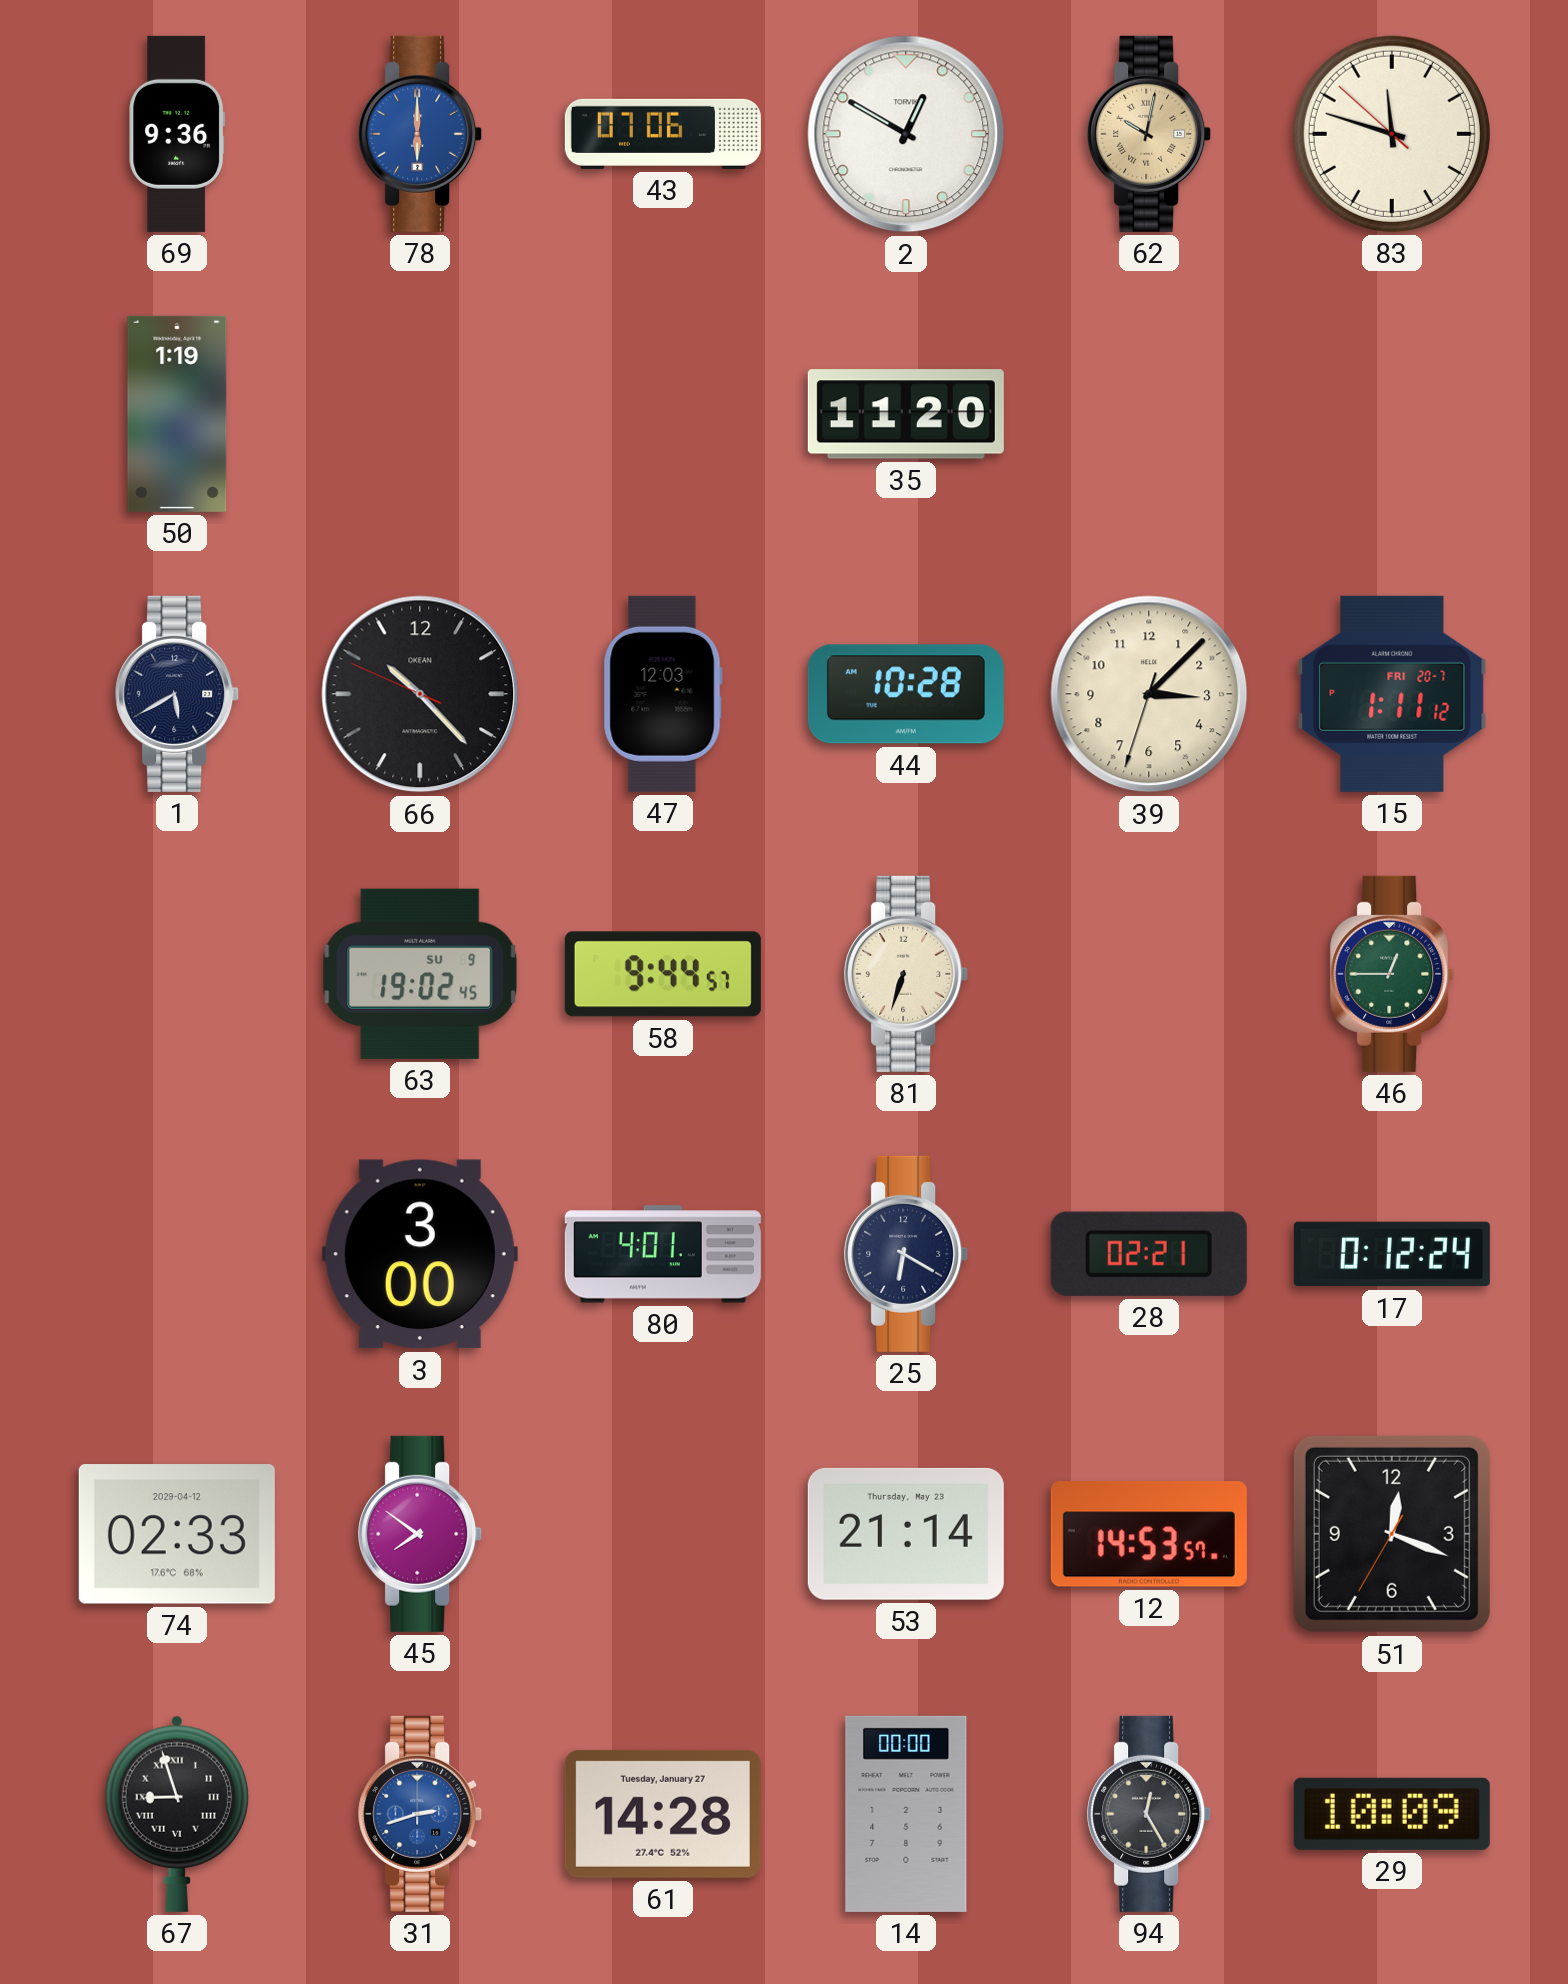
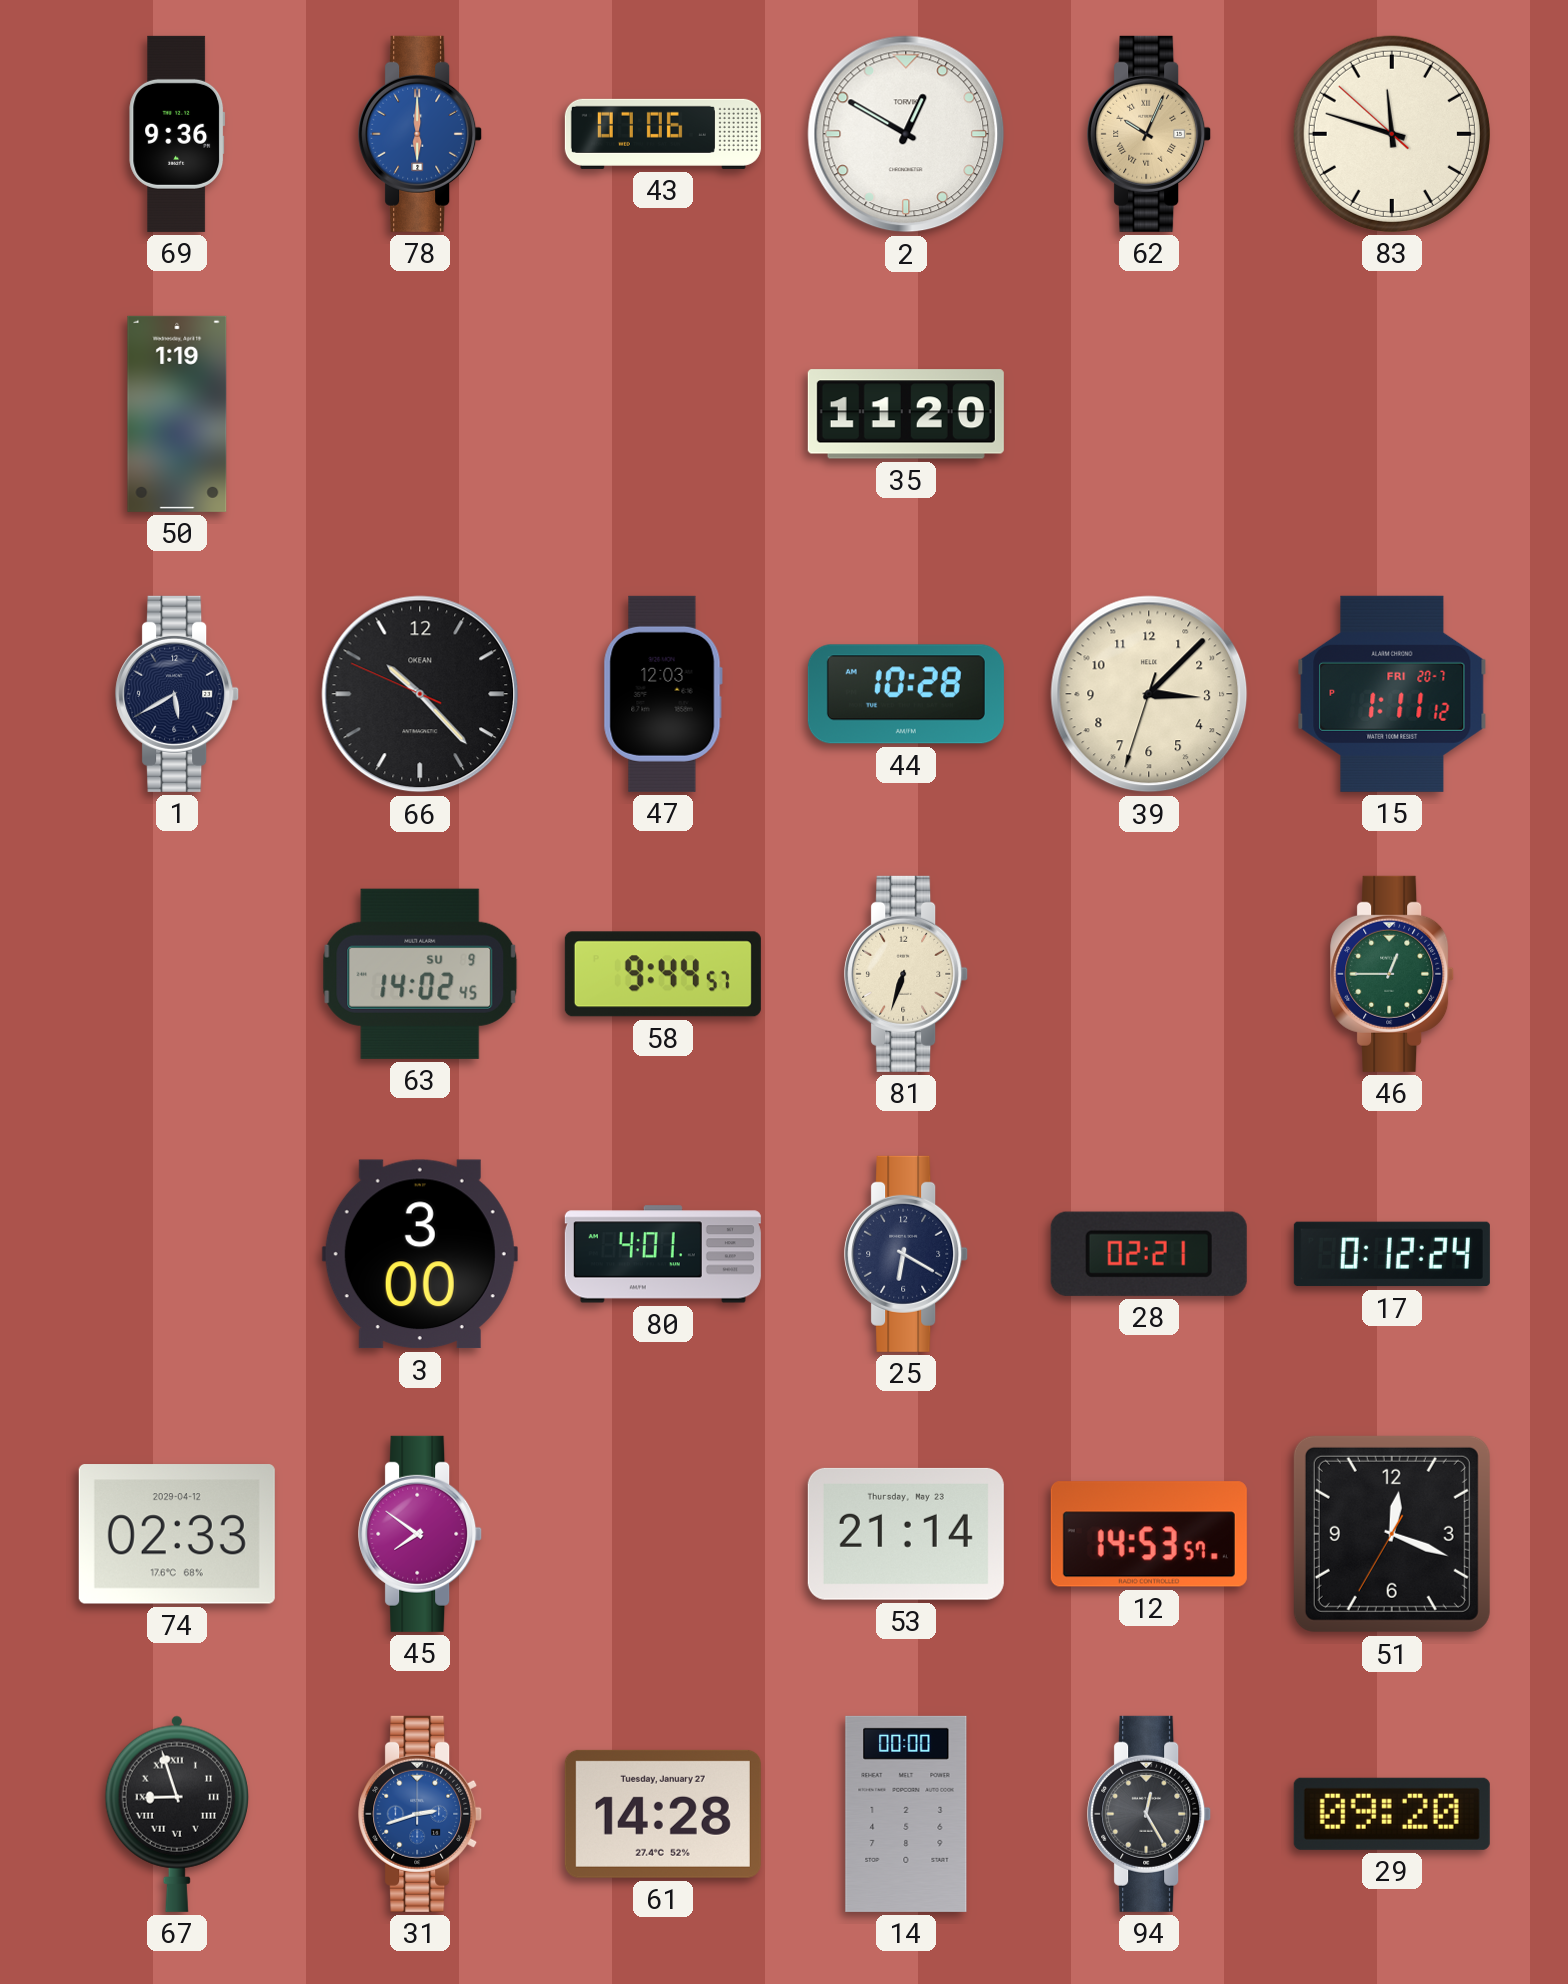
62: 10:02 -> 10:04 (1150, 134)
63: 19:02 -> 14:02 (420, 974)
29: 10:09 -> 09:20 (1392, 1814)
